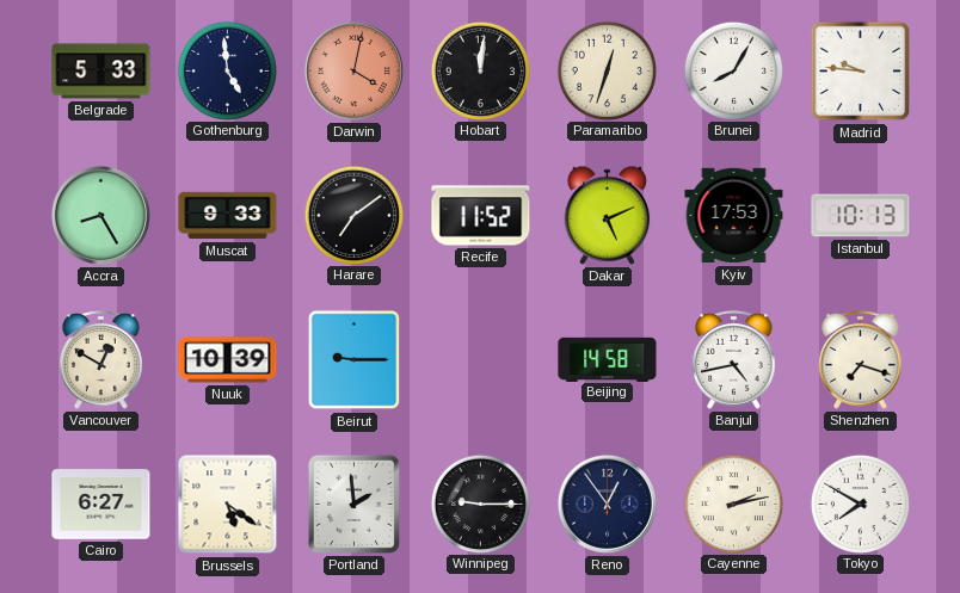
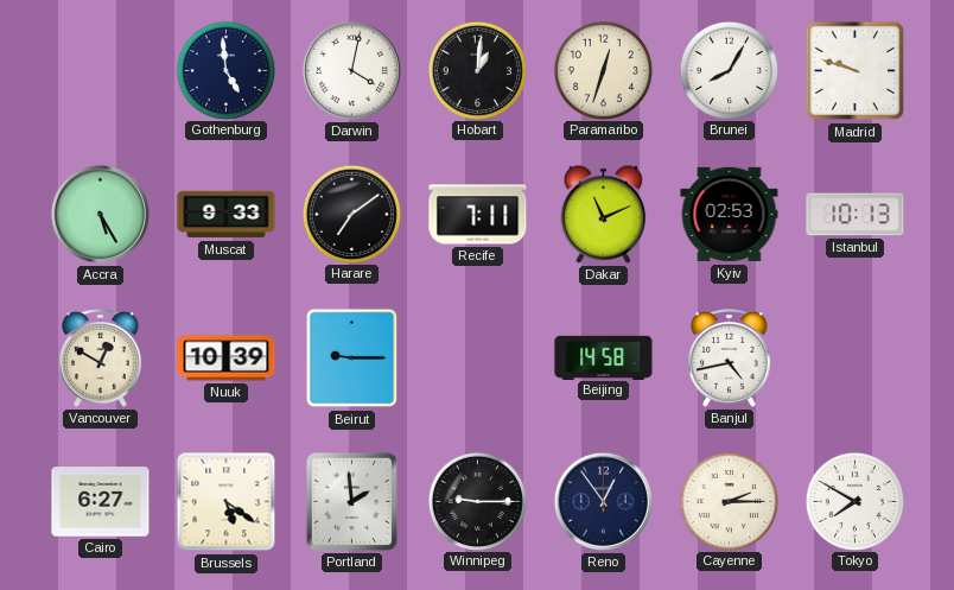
Belgrade: 5:33 -> none (101, 72)
Darwin dial: salmon -> white (351, 70)
Hobart: 12:01 -> 1:01 (477, 70)
Madrid: 9:46 -> 9:48 (856, 71)
Accra: 8:25 -> 5:25 (100, 214)
Recife: 11:52 -> 7:11 (478, 215)
Dakar: 5:11 -> 11:11 (604, 214)
Kyiv: 17:53 -> 02:53 (730, 215)
Shenzhen: 7:18 -> none (861, 360)
Cayenne: 2:13 -> 2:15 (729, 501)
